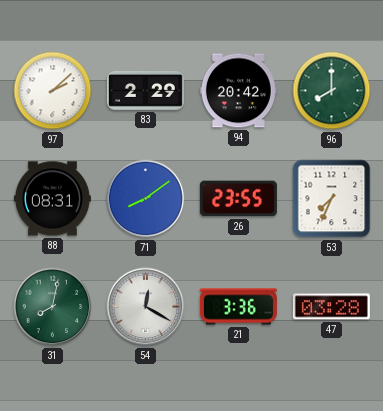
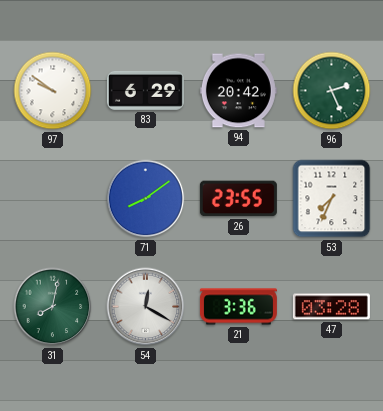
97: 2:08 -> 9:51 (53, 91)
83: 2:29 -> 6:29 (145, 90)
96: 8:00 -> 2:26 (332, 91)
88: 08:31 -> none (52, 199)
